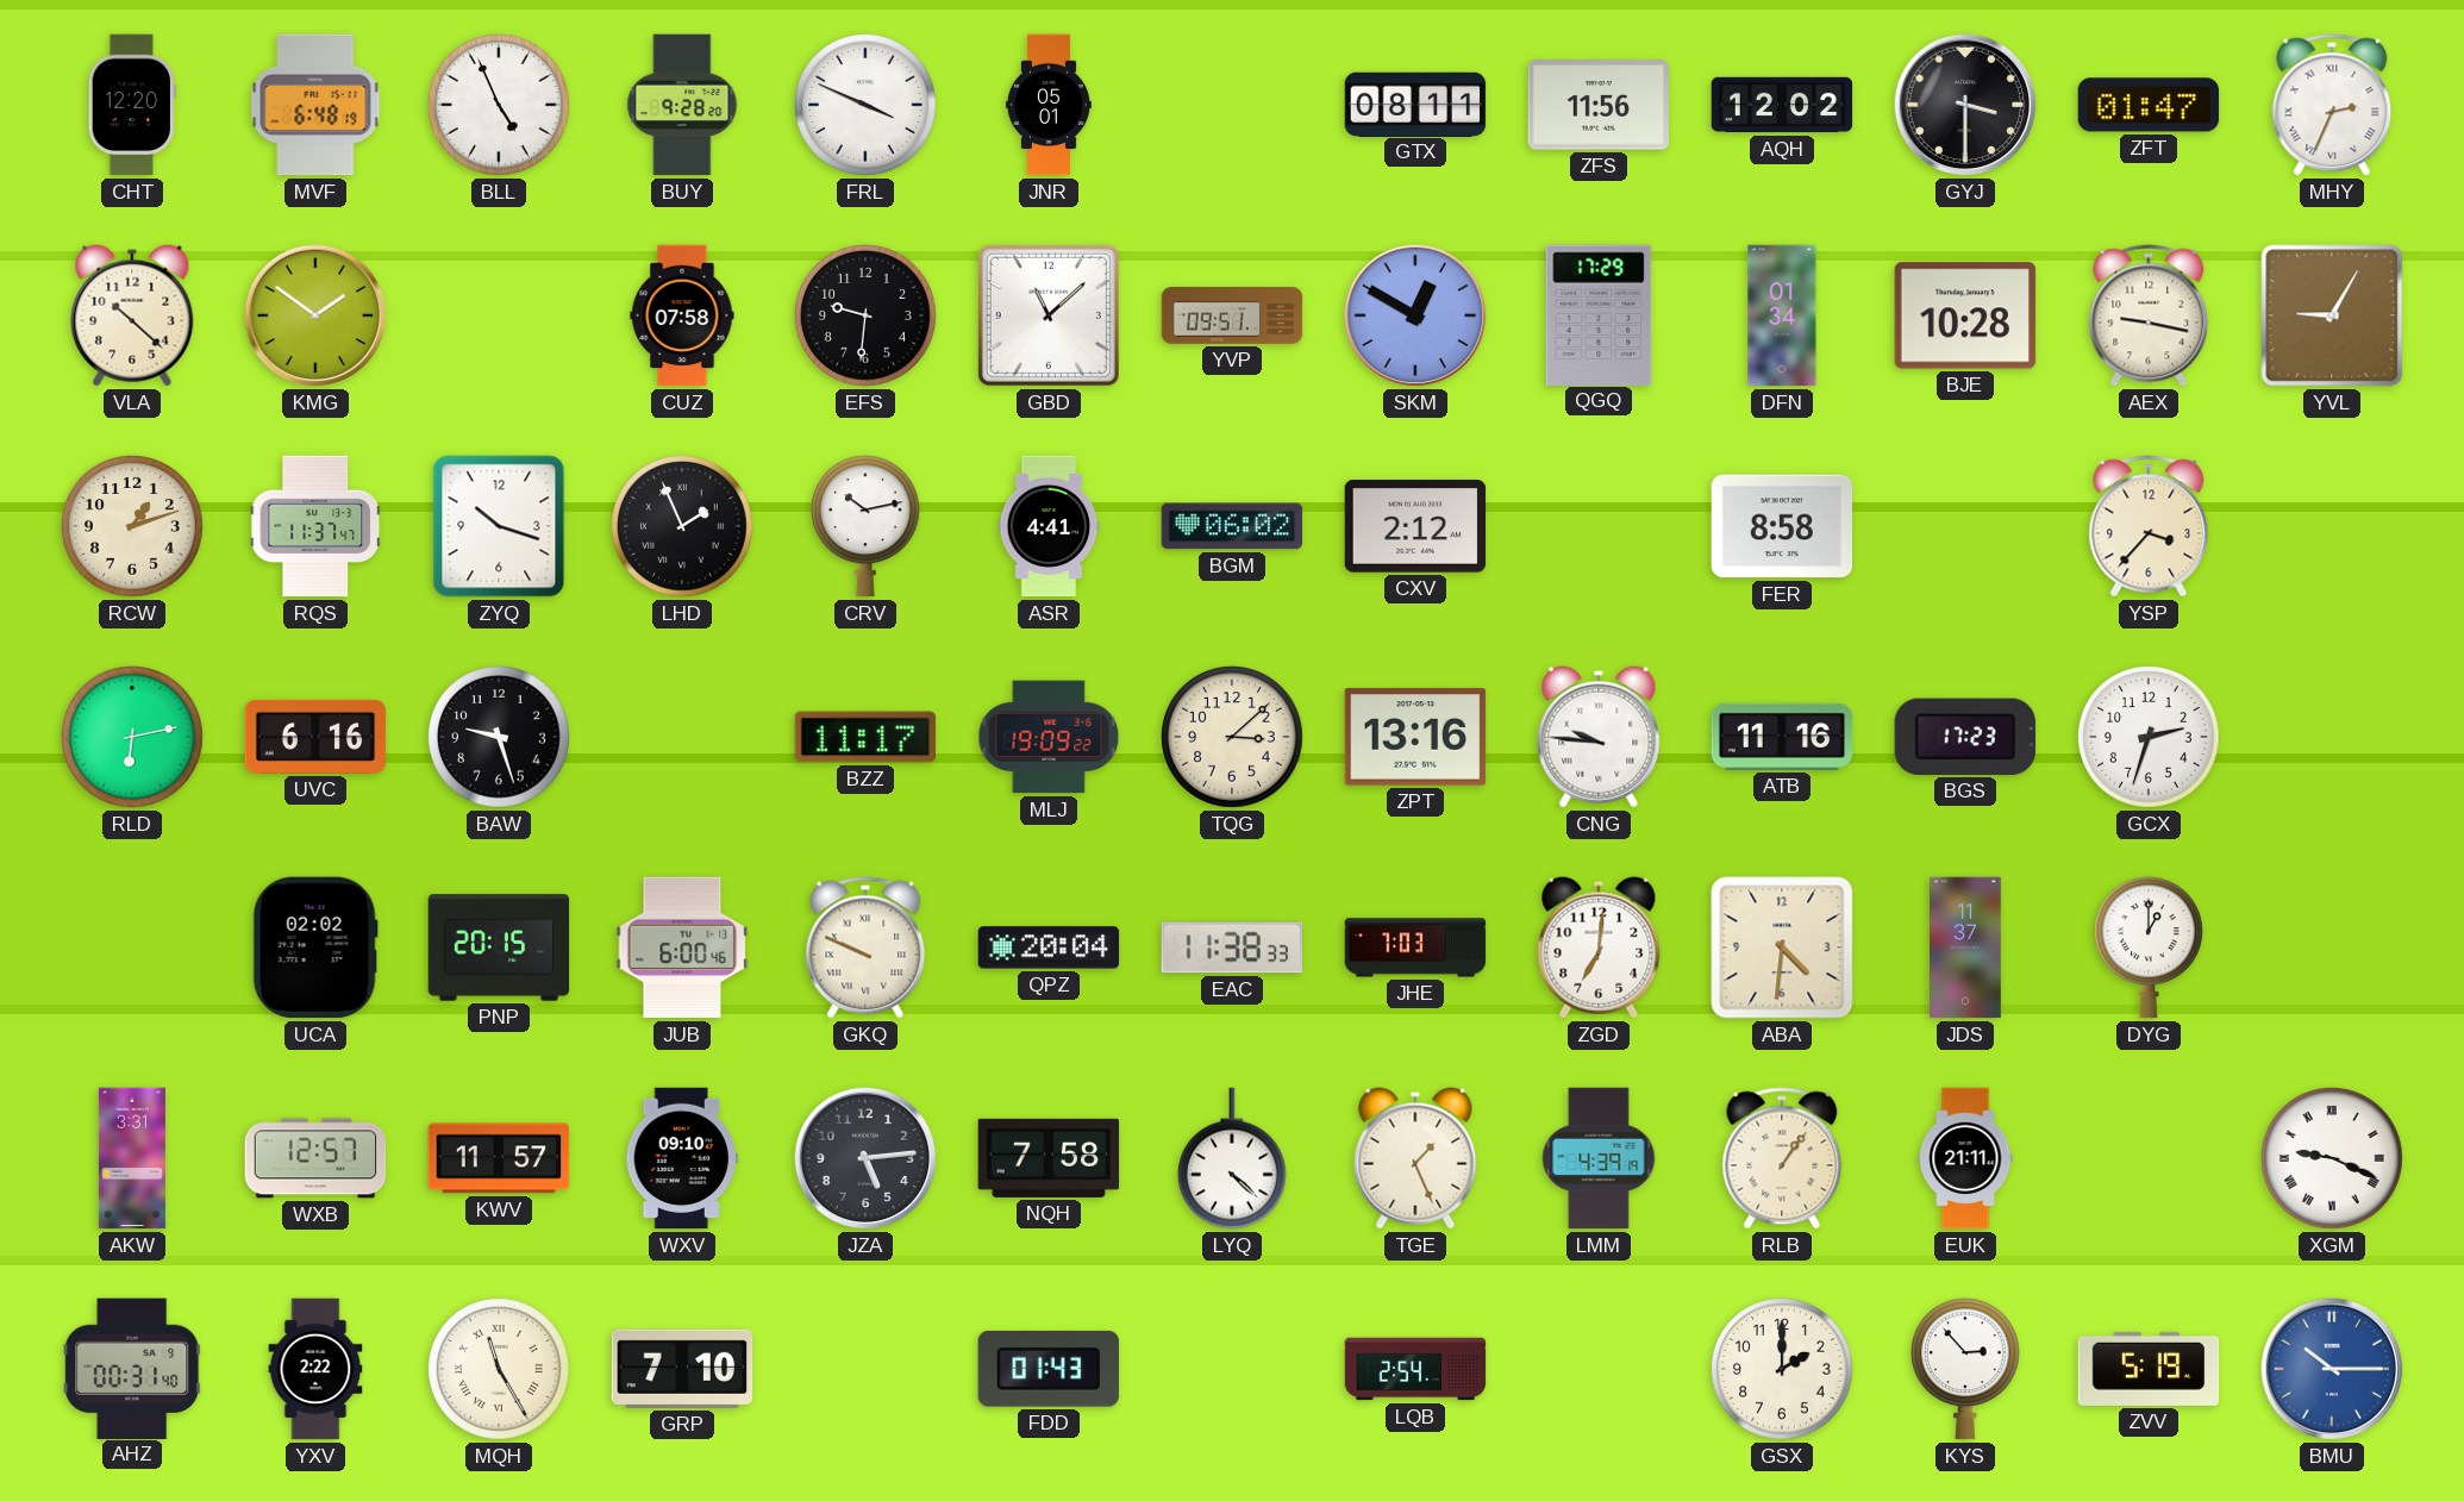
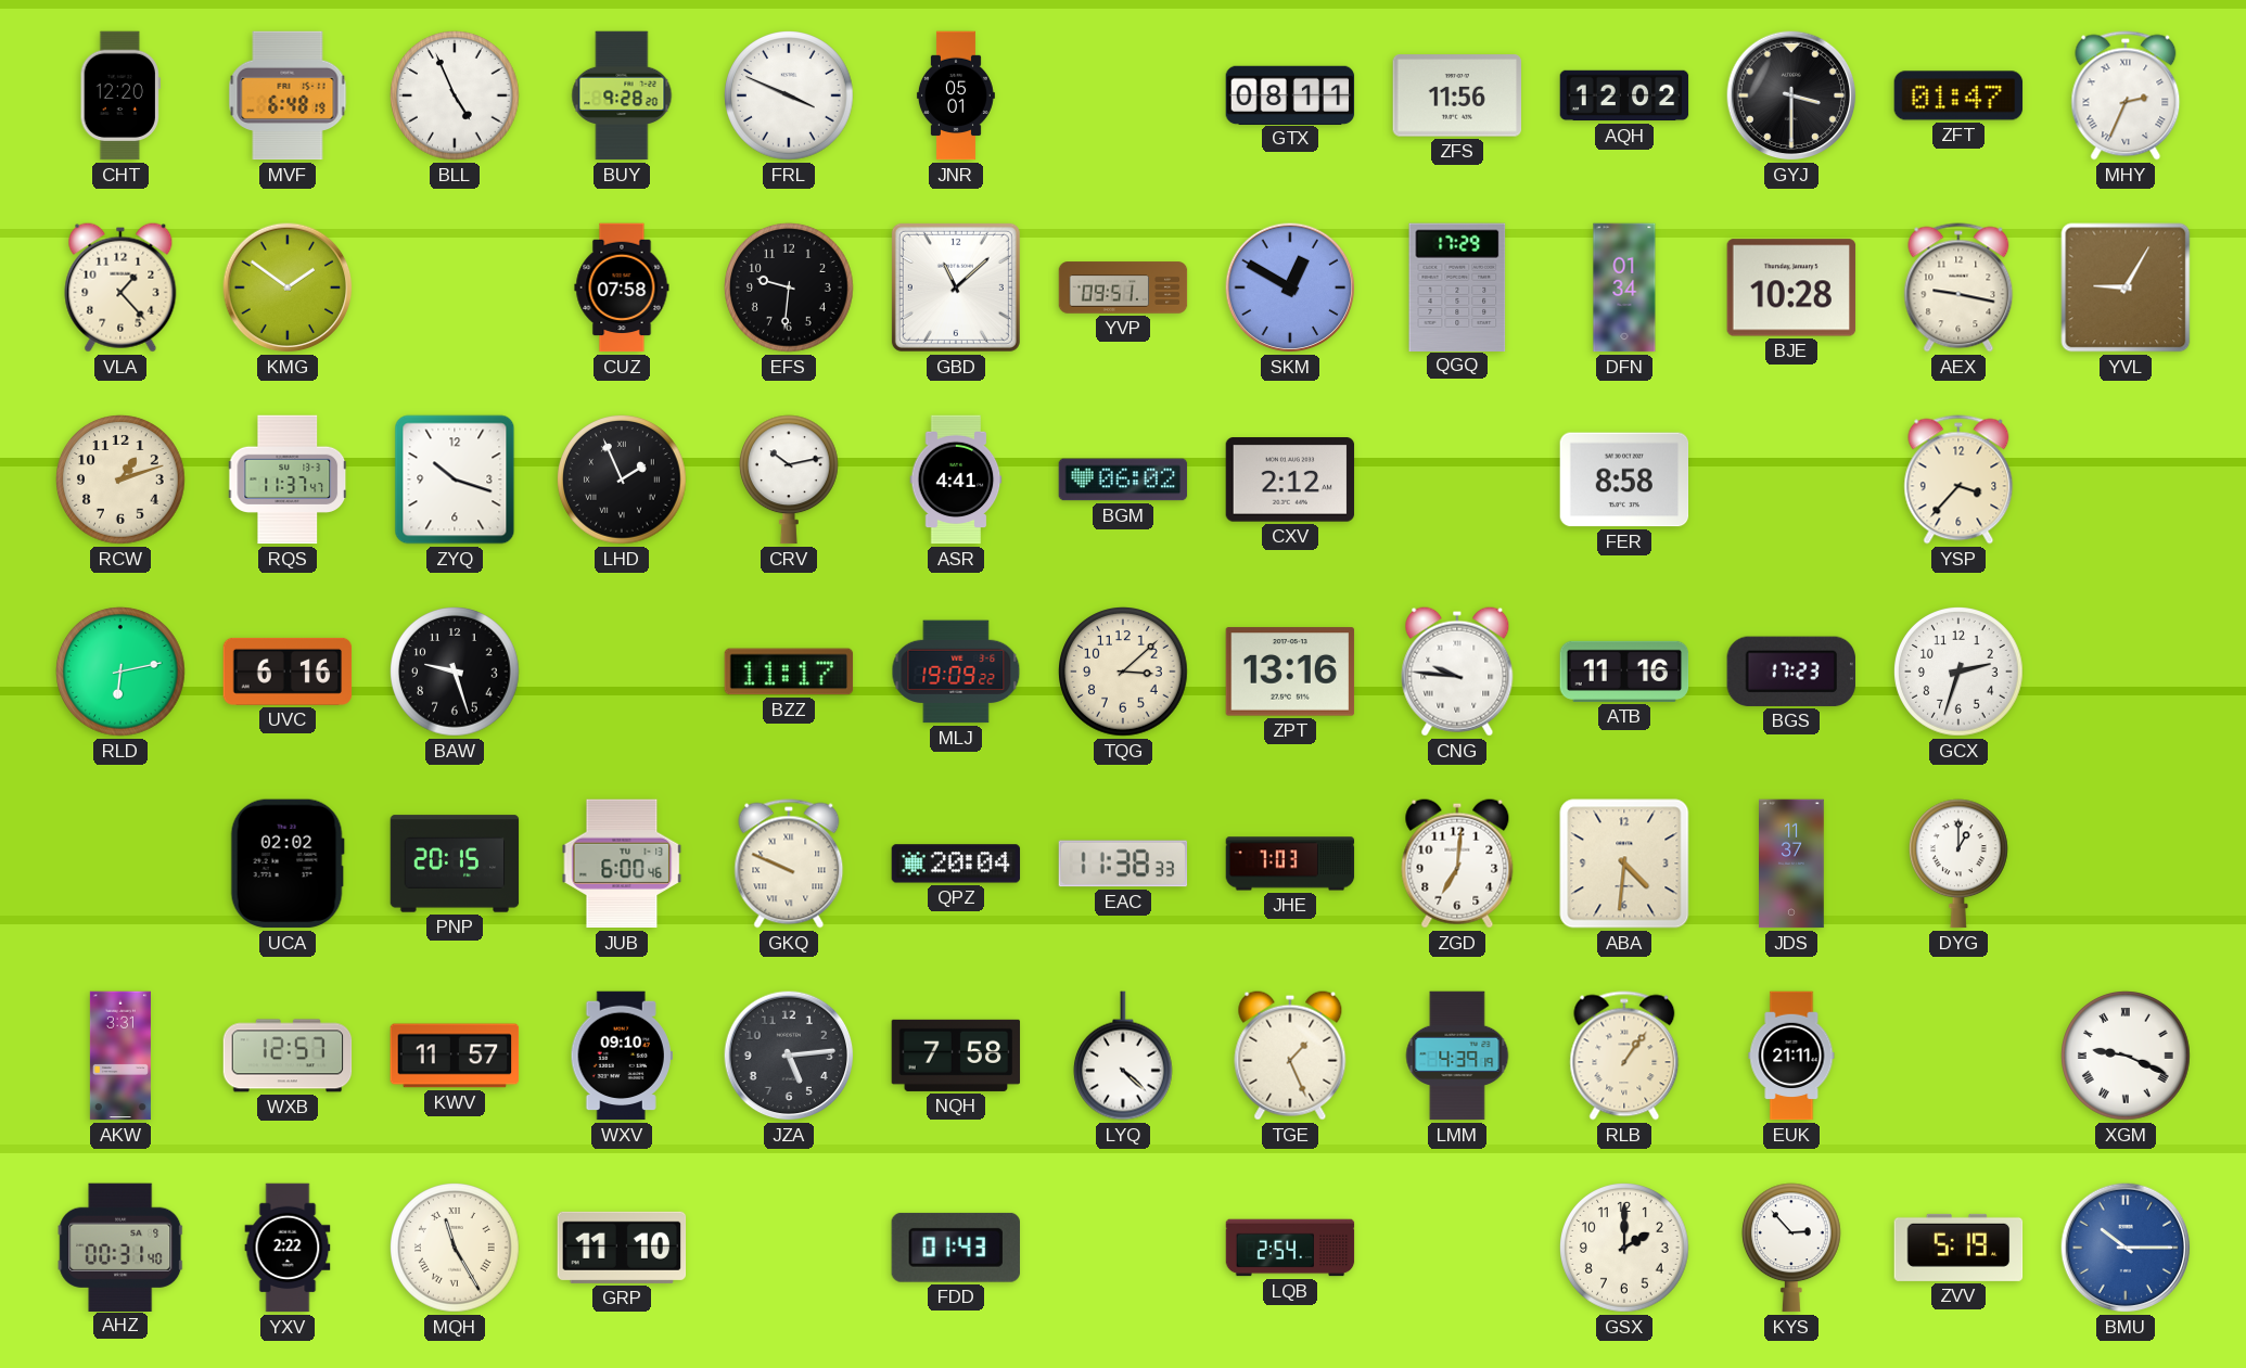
VLA: 10:22 -> 1:23 (120, 287)
GRP: 7:10 -> 11:10 (622, 1248)
